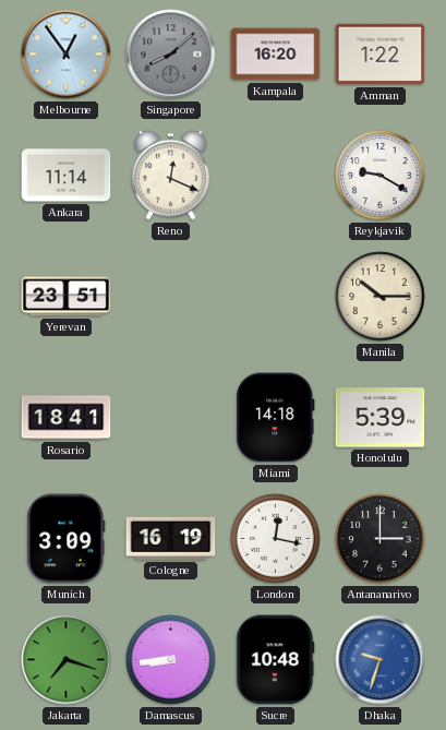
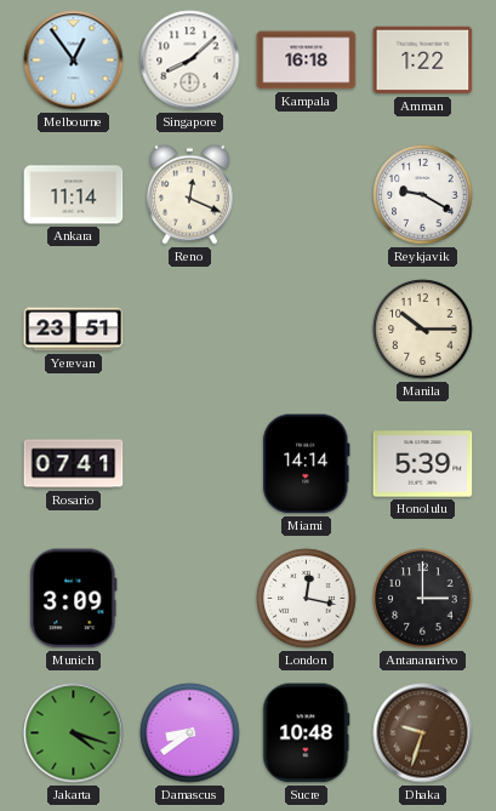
Singapore dial: grey -> white (190, 61)
Kampala: 16:20 -> 16:18 (307, 61)
Rosario: 18:41 -> 07:41 (74, 464)
Miami: 14:18 -> 14:14 (307, 464)
Cologne: 16:19 -> none (171, 538)
Jakarta: 7:18 -> 4:18 (74, 733)
Damascus: 8:44 -> 8:39 (190, 733)
Dhaka dial: blue -> brown (423, 733)
